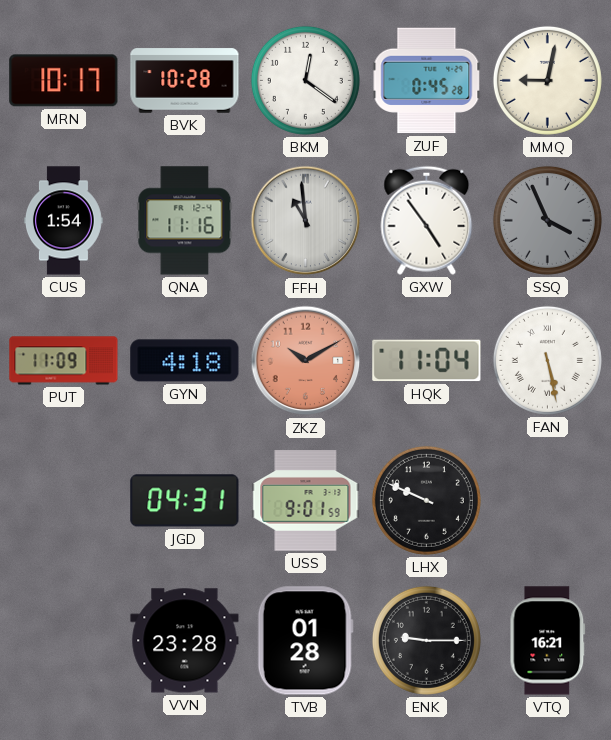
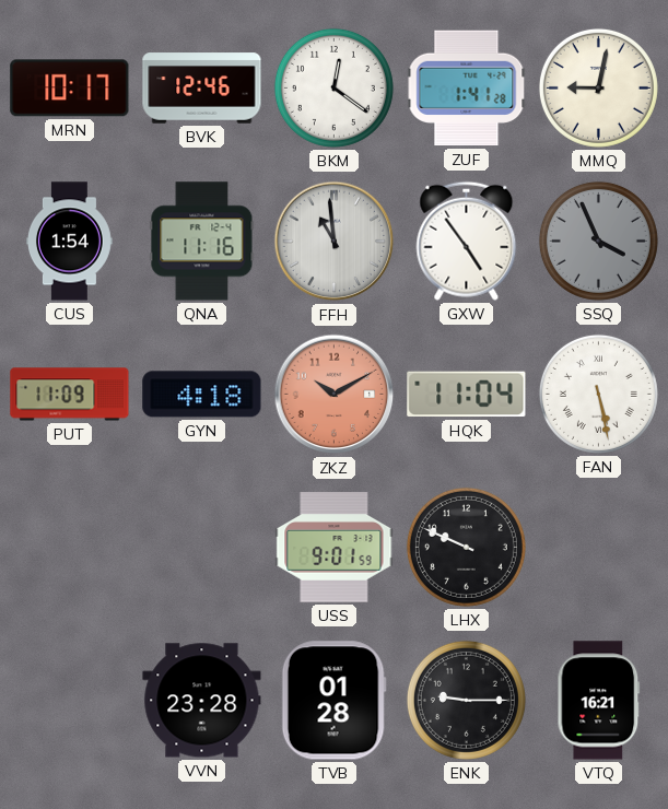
BVK: 10:28 -> 12:46 (202, 89)
ZUF: 0:45 -> 1:41 (467, 89)
JGD: 04:31 -> none (185, 501)
